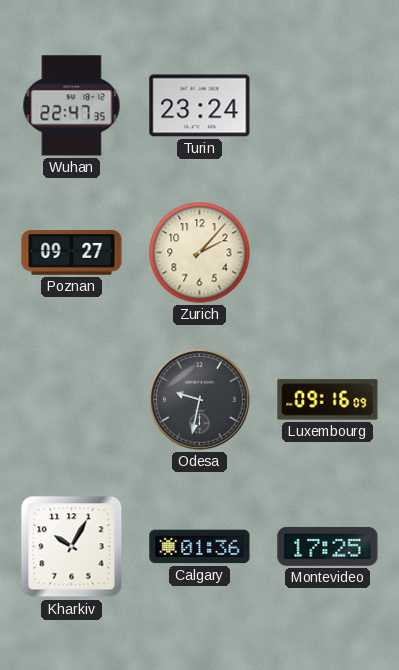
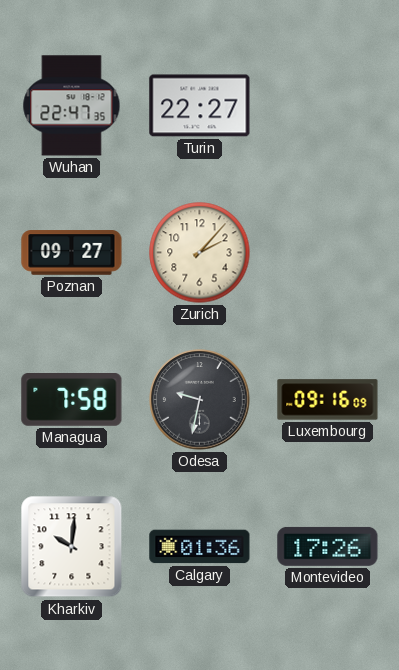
Turin: 23:24 -> 22:27 (200, 106)
Managua: none -> 7:58 (72, 400)
Kharkiv: 10:05 -> 10:01 (72, 547)
Montevideo: 17:25 -> 17:26 (328, 546)
